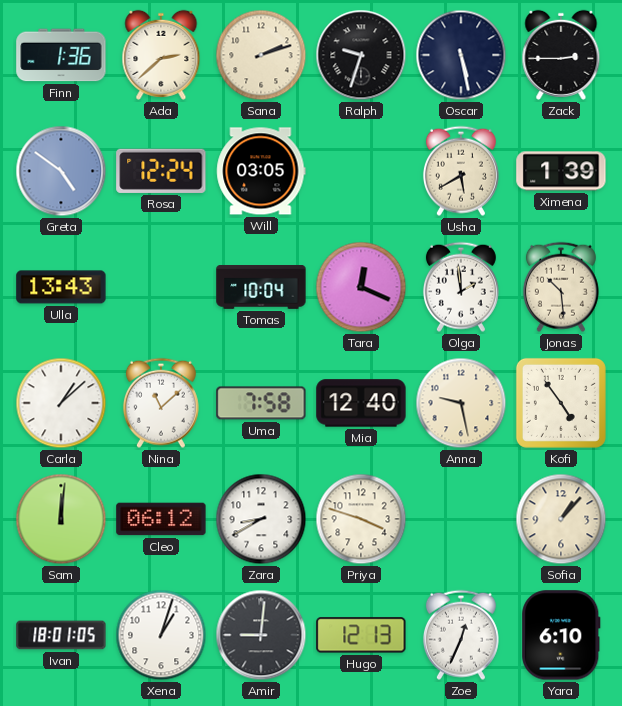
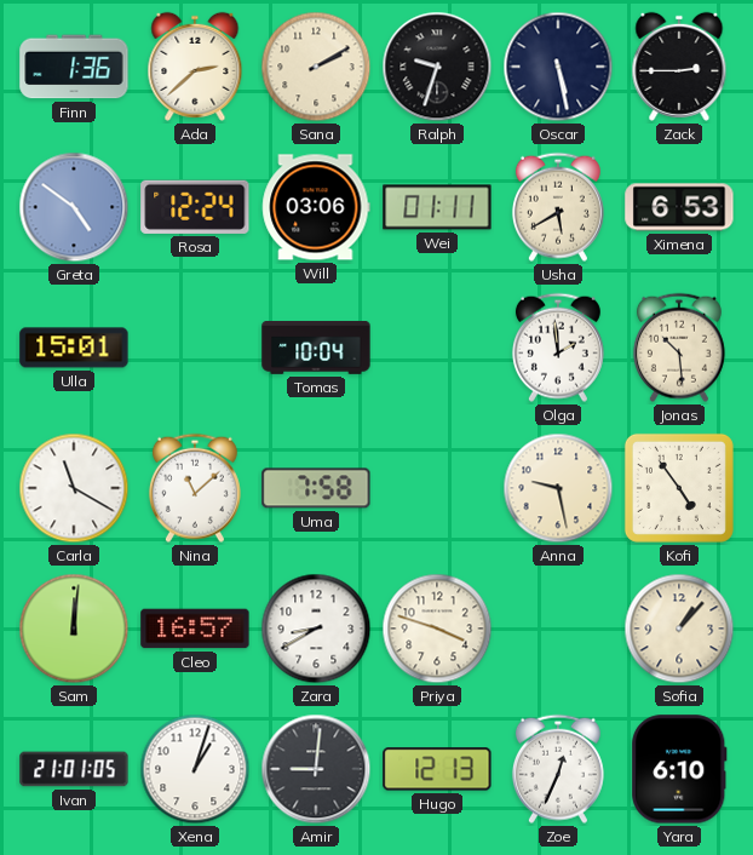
Sana: 2:12 -> 2:10 (316, 67)
Will: 03:05 -> 03:06 (316, 207)
Wei: none -> 01:11 (437, 207)
Ximena: 1:39 -> 6:53 (679, 207)
Ulla: 13:43 -> 15:01 (74, 348)
Tara: 12:19 -> none (361, 287)
Carla: 1:08 -> 11:20 (74, 488)
Mia: 12:40 -> none (361, 403)
Cleo: 06:12 -> 16:57 (195, 629)
Ivan: 18:01 -> 21:01 (74, 769)
